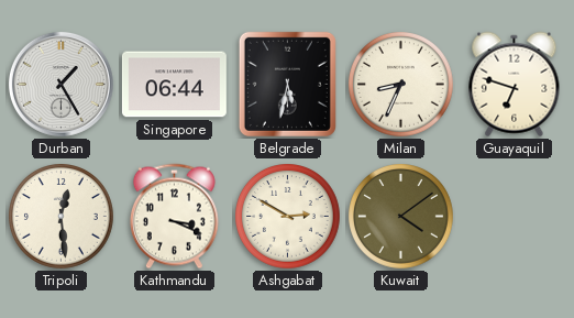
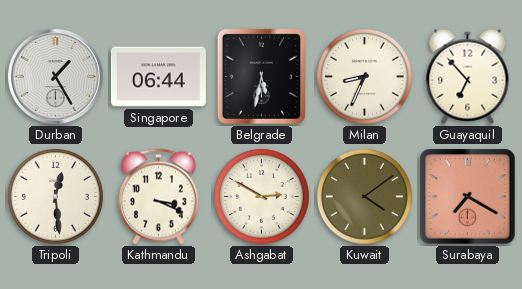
Guayaquil: 6:48 -> 6:53 (468, 77)
Surabaya: none -> 7:20 (468, 197)
